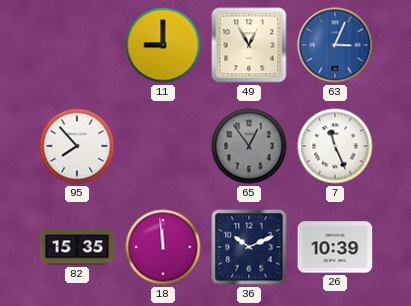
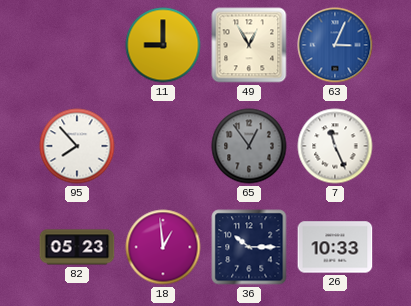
82: 15:35 -> 05:23 (77, 247)
18: 11:59 -> 12:59 (163, 247)
36: 10:11 -> 10:15 (249, 247)
26: 10:39 -> 10:33 (335, 247)
